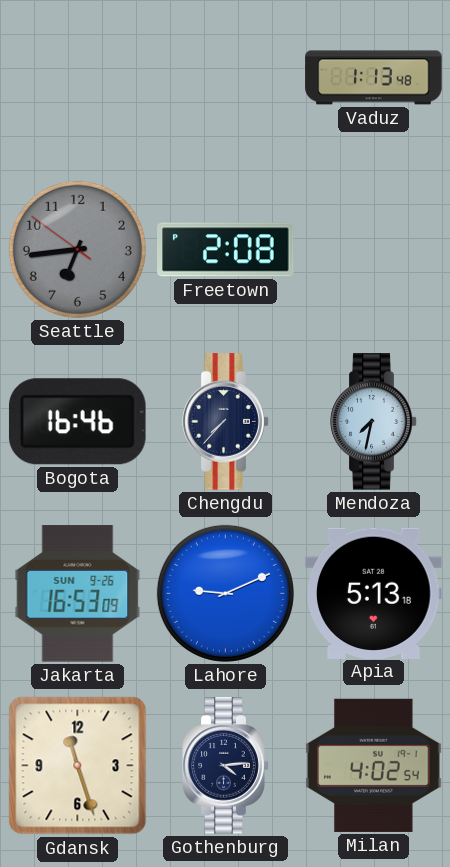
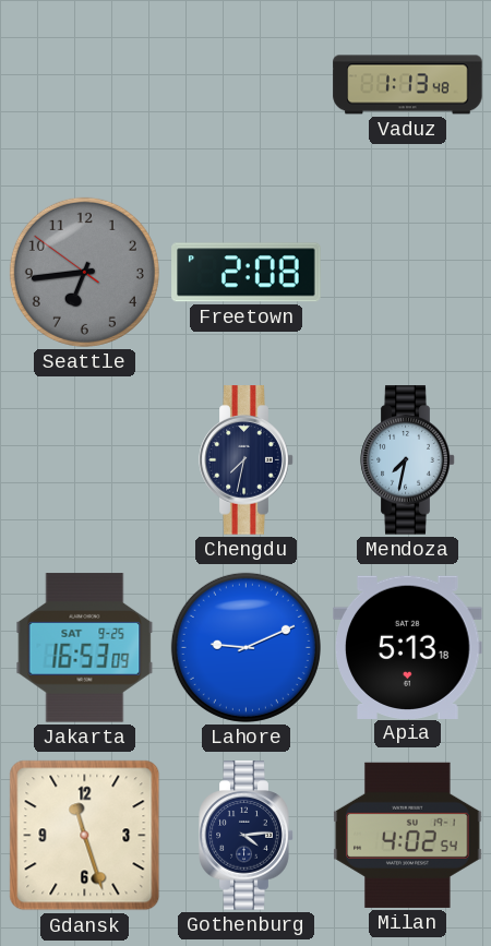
Bogota: 16:46 -> none (77, 422)
Chengdu: 7:37 -> 7:32 (247, 460)
Jakarta date: SUN 9-26 -> SAT 9-25 (85, 648)
